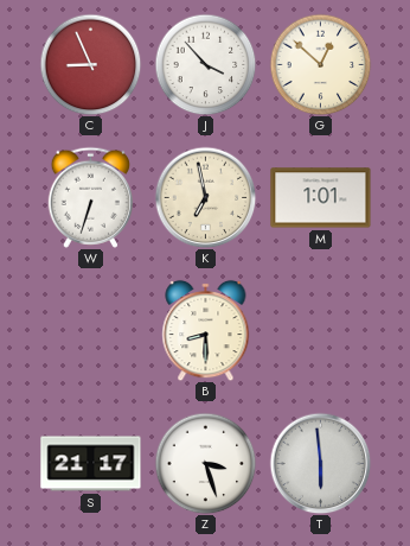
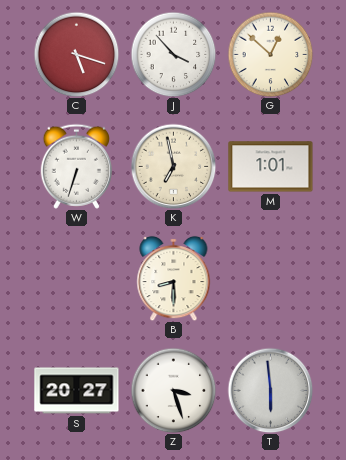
C: 8:56 -> 5:18 (76, 54)
S: 21:17 -> 20:27 (77, 391)
